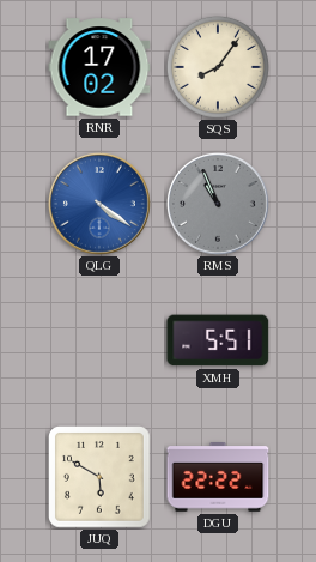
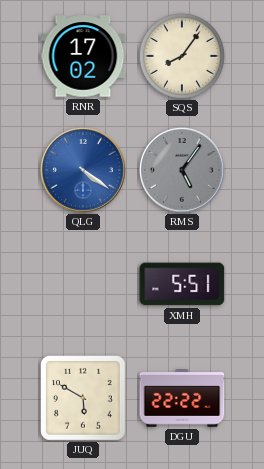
RMS: 10:56 -> 5:06 (182, 170)
